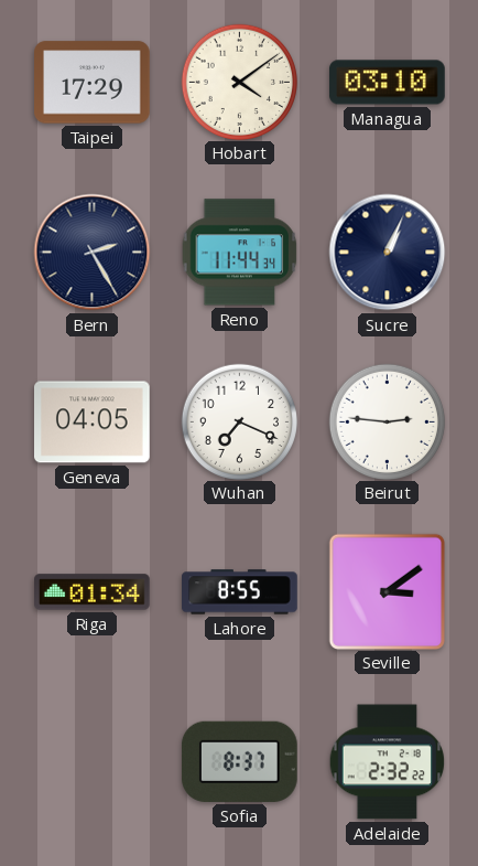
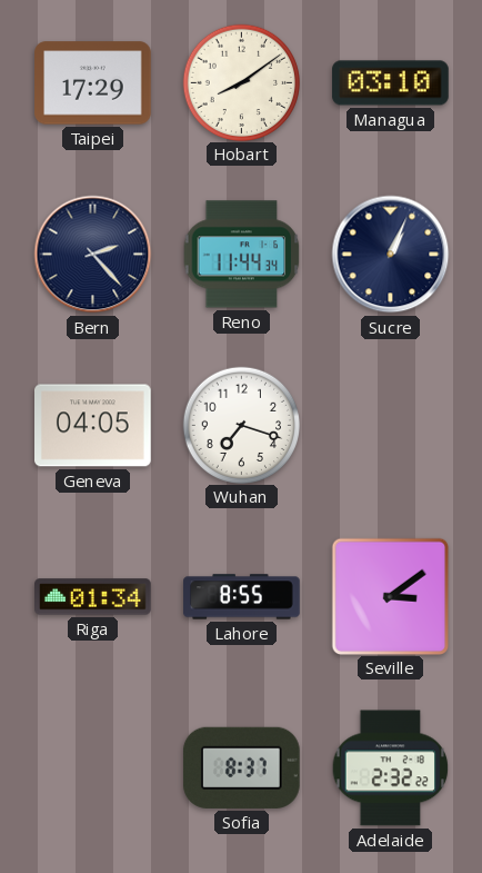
Hobart: 4:09 -> 8:09 (241, 82)
Bern: 2:25 -> 2:23 (93, 255)
Wuhan: 7:19 -> 7:18 (241, 425)
Beirut: 2:46 -> none (387, 421)
